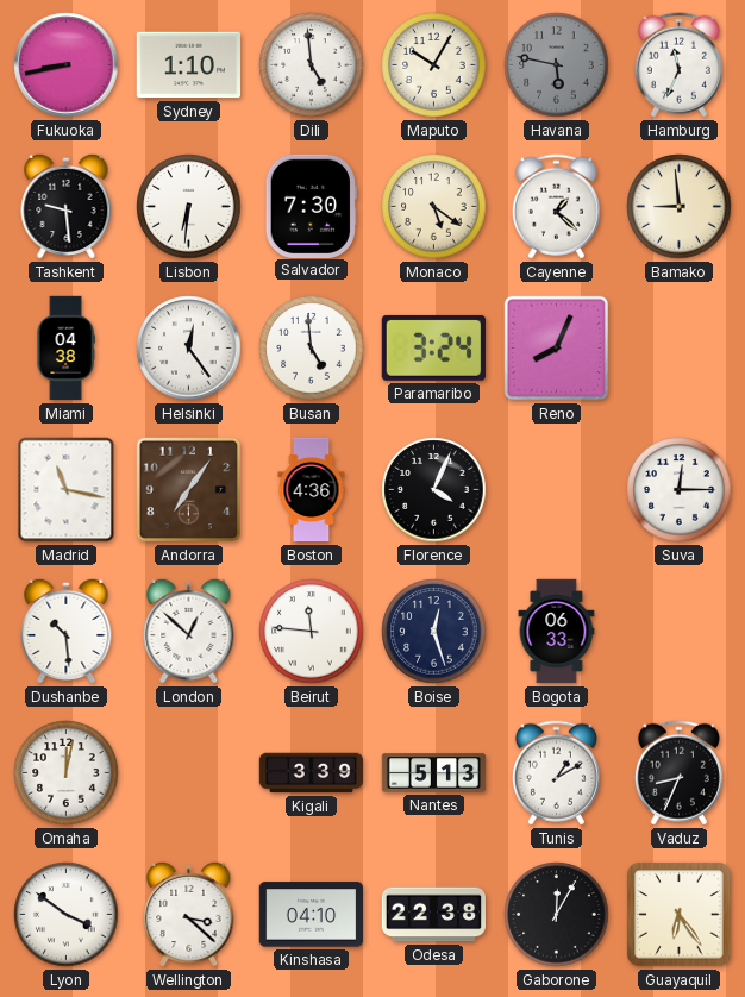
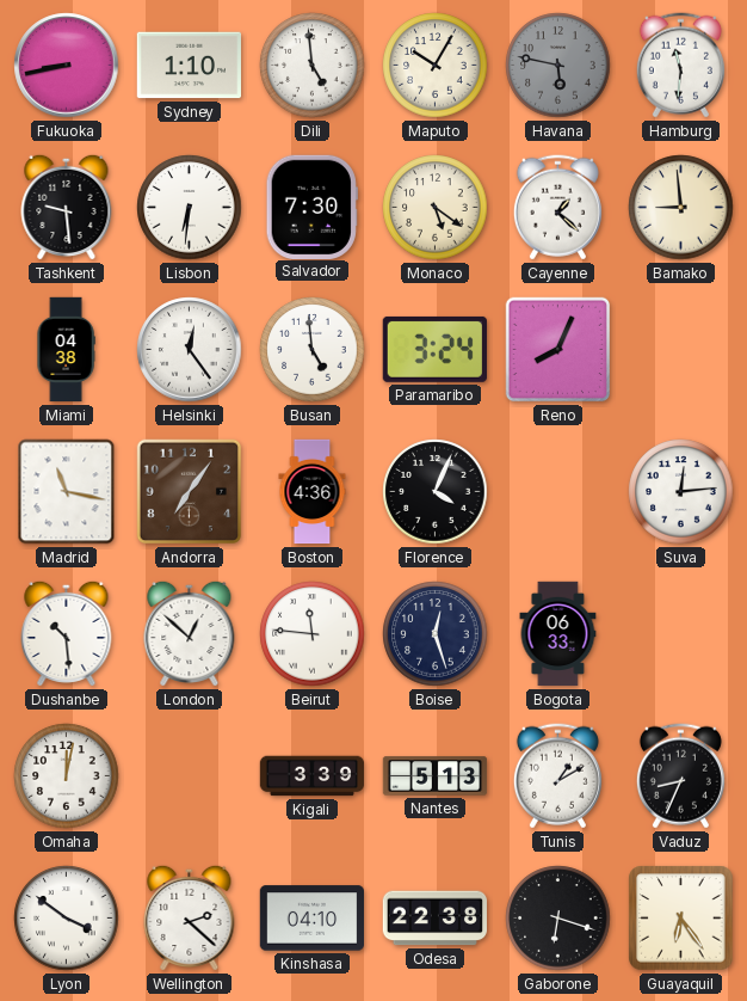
Hamburg: 11:34 -> 11:31 (680, 66)
Suva: 12:15 -> 12:14 (681, 492)
Wellington: 3:22 -> 2:22 (190, 917)
Gaborone: 12:05 -> 6:18 (558, 919)
